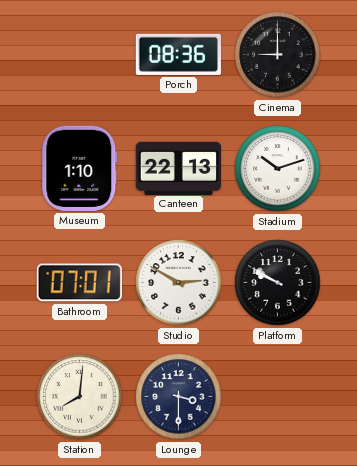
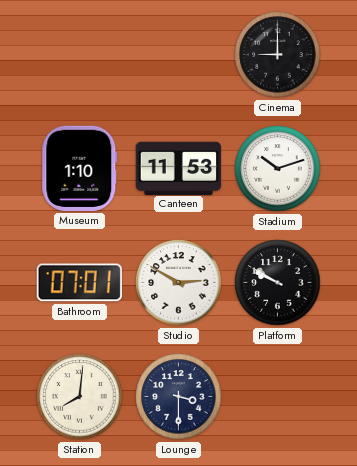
Porch: 08:36 -> none (178, 54)
Canteen: 22:13 -> 11:53 (178, 168)
